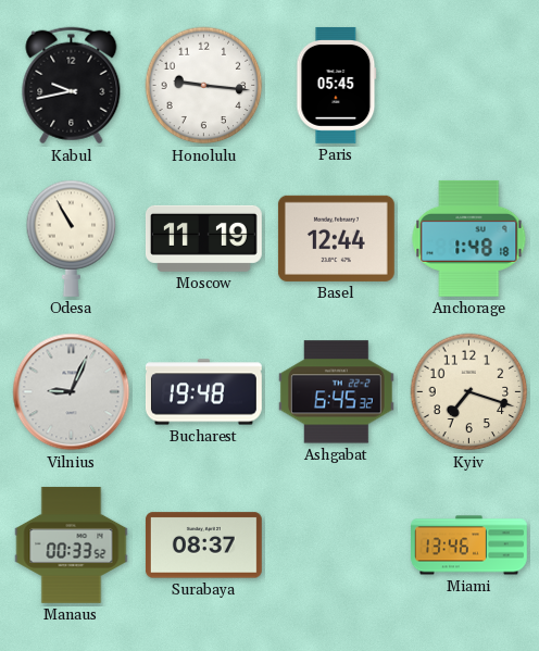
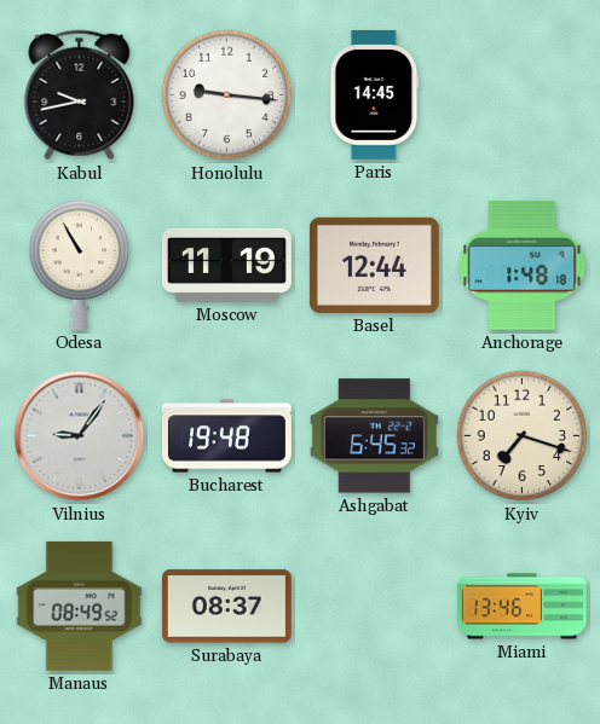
Paris: 05:45 -> 14:45 (375, 94)
Vilnius: 9:04 -> 9:06 (80, 436)
Manaus: 00:33 -> 08:49 (80, 607)
